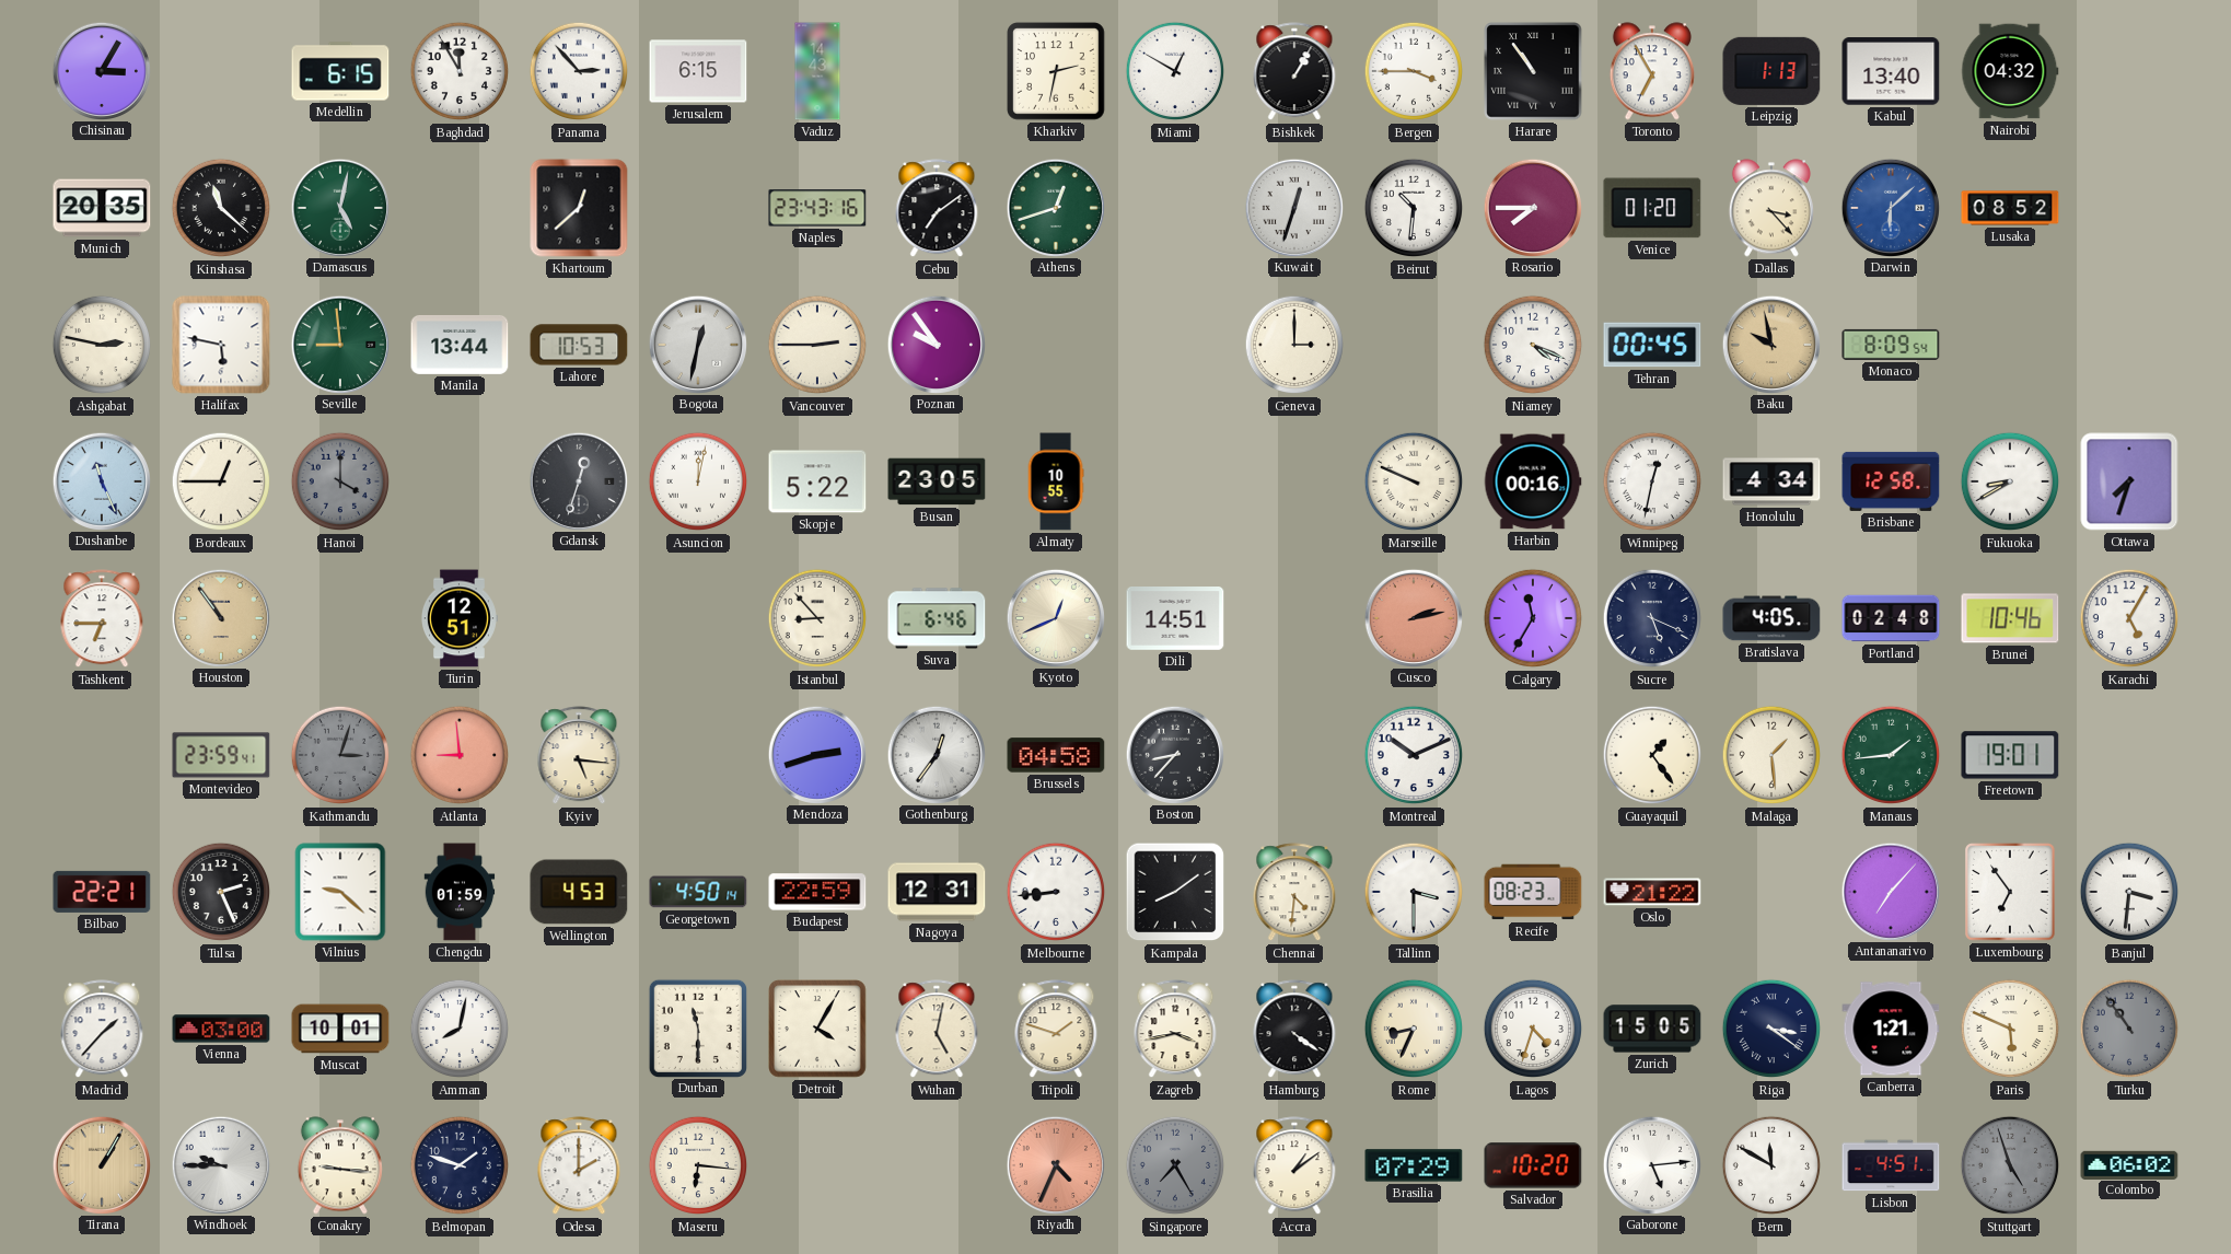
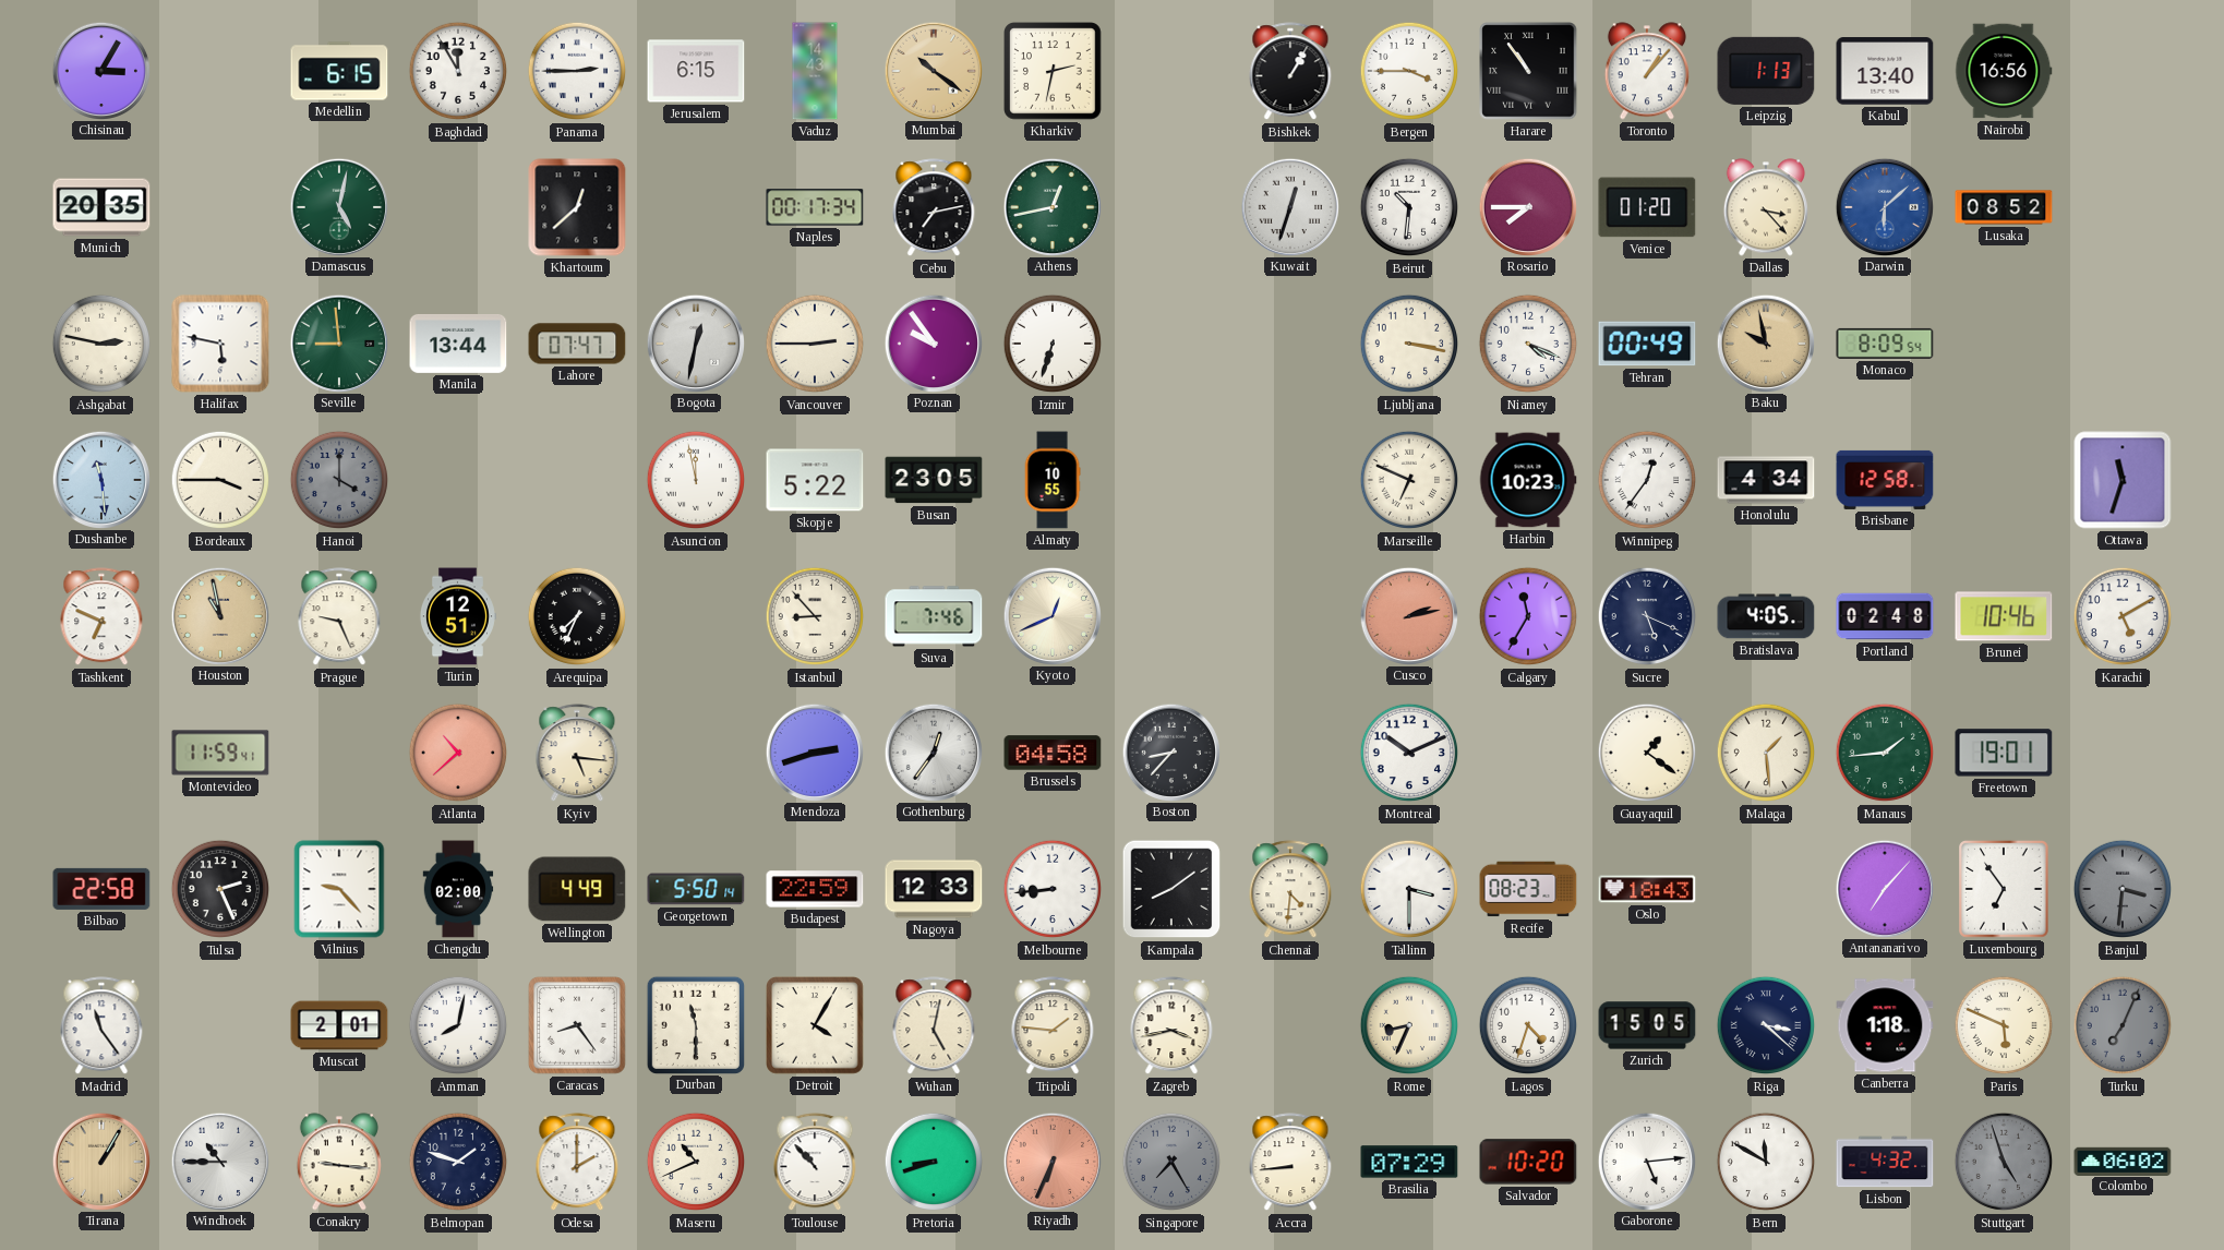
Panama: 2:53 -> 2:45 (577, 71)
Mumbai: none -> 10:21 (933, 70)
Miami: 12:50 -> none (1175, 71)
Toronto: 6:55 -> 1:07 (1647, 71)
Nairobi: 04:32 -> 16:56 (2004, 71)
Kinshasa: 11:22 -> none (221, 208)
Naples: 23:43 -> 00:17 (815, 207)
Cebu: 7:09 -> 7:13 (934, 208)
Athens: 12:42 -> 12:43 (1051, 206)
Lahore: 10:53 -> 07:47 (577, 344)
Izmir: none -> 6:33 (1053, 344)
Geneva: 3:00 -> none (1294, 345)
Ljubljana: none -> 3:17 (1409, 344)
Tehran: 00:45 -> 00:49 (1647, 344)
Dushanbe: 11:26 -> 11:29 (100, 479)
Bordeaux: 12:45 -> 3:45 (220, 480)
Gdansk: 12:33 -> none (578, 480)
Asuncion: 12:02 -> 11:58 (696, 480)
Marseille: 9:49 -> 6:49 (1409, 480)
Harbin: 00:16 -> 10:23 (1528, 480)
Winnipeg: 12:32 -> 12:36 (1647, 480)
Fukuoka: 8:40 -> none (2010, 481)
Ottawa: 7:33 -> 11:33 (2123, 480)
Tashkent: 6:45 -> 6:49 (101, 617)
Houston: 10:54 -> 10:58 (219, 615)
Prague: none -> 9:26 (339, 617)
Arequipa: none -> 7:34 (577, 616)
Suva: 6:46 -> 7:46 (934, 616)
Dili: 14:51 -> none (1175, 619)
Karachi: 5:05 -> 5:10 (2123, 616)
Montevideo: 23:59 -> 11:59 (220, 753)
Kathmandu: 3:03 -> none (340, 755)
Atlanta: 8:59 -> 10:38 (458, 753)
Guayaquil: 1:24 -> 1:21 (1647, 753)
Bilbao: 22:21 -> 22:58 (101, 889)
Vilnius: 9:22 -> 9:23 (339, 889)
Chengdu: 01:59 -> 02:00 (458, 889)
Wellington: 4:53 -> 4:49 (577, 889)
Georgetown: 4:50 -> 5:50 (696, 889)
Nagoya: 12:31 -> 12:33 (934, 889)
Oslo: 21:22 -> 18:43 (1647, 889)
Banjul dial: white -> grey (2123, 889)
Madrid: 1:37 -> 11:24 (101, 1026)
Vienna: 03:00 -> none (221, 1029)
Muscat: 10:01 -> 2:01 (339, 1025)
Caracas: none -> 8:24 (578, 1026)
Tripoli: 1:48 -> 1:46 (1053, 1026)
Hamburg: 4:21 -> none (1294, 1030)
Riga: 3:21 -> 3:22 (1766, 1025)
Canberra: 1:21 -> 1:18 (1885, 1025)
Turku: 10:54 -> 7:04 (2123, 1025)
Windhoek: 9:45 -> 10:45 (219, 1161)
Maseru: 6:16 -> 10:41 (696, 1162)
Toulouse: none -> 10:53 (815, 1163)
Pretoria: none -> 8:42 (934, 1162)
Riyadh: 4:34 -> 6:34 (1051, 1161)
Accra: 1:09 -> 8:44 (1290, 1163)
Lisbon: 4:51 -> 4:32 (1885, 1162)
